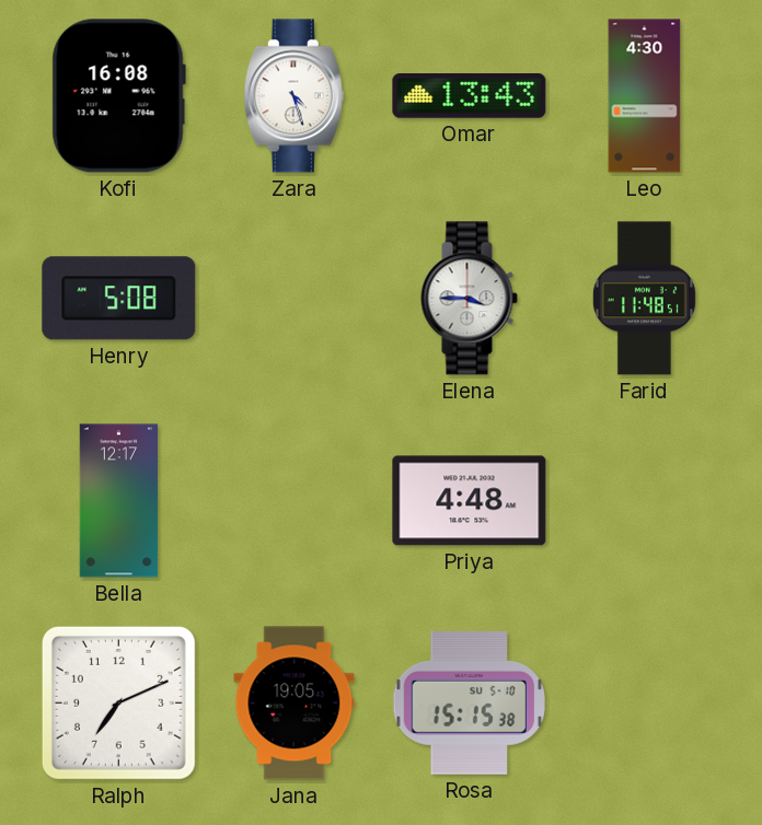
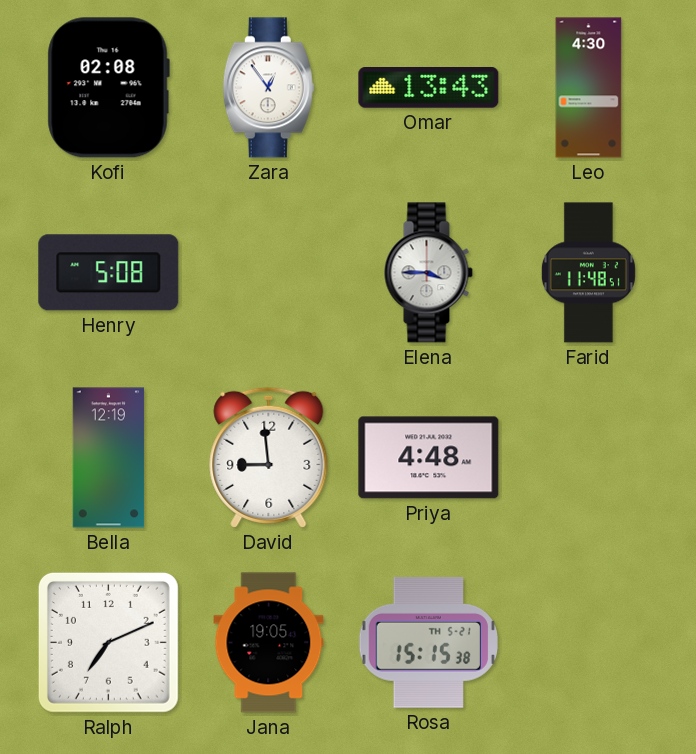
Kofi: 16:08 -> 02:08 (108, 88)
Zara: 4:27 -> 12:54 (268, 88)
Bella: 12:17 -> 12:19 (109, 458)
David: none -> 8:59 (269, 457)
Rosa date: SU 5-10 -> TH 5-21 (428, 642)
